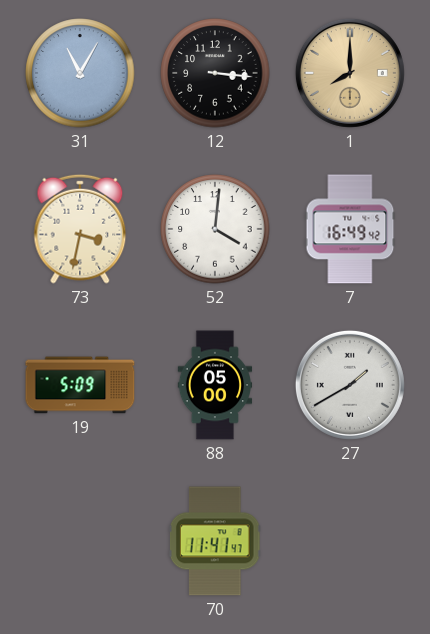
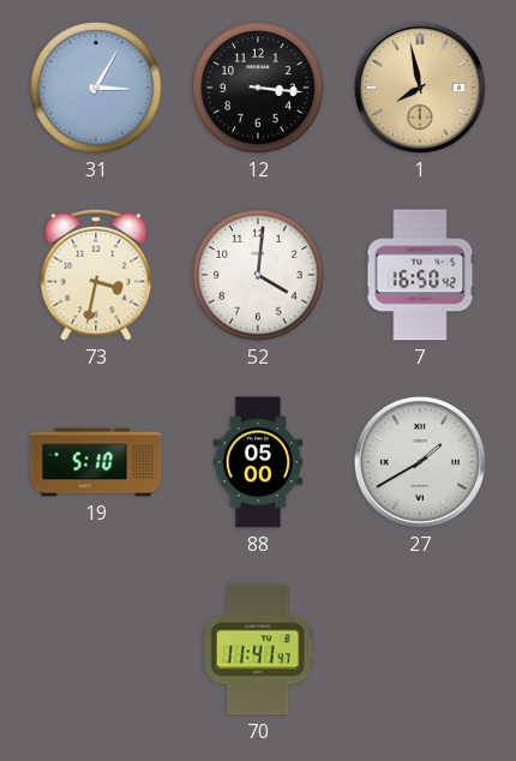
31: 11:05 -> 3:05 (96, 88)
1: 8:00 -> 7:58 (420, 88)
7: 16:49 -> 16:50 (420, 275)
19: 5:09 -> 5:10 (96, 462)
